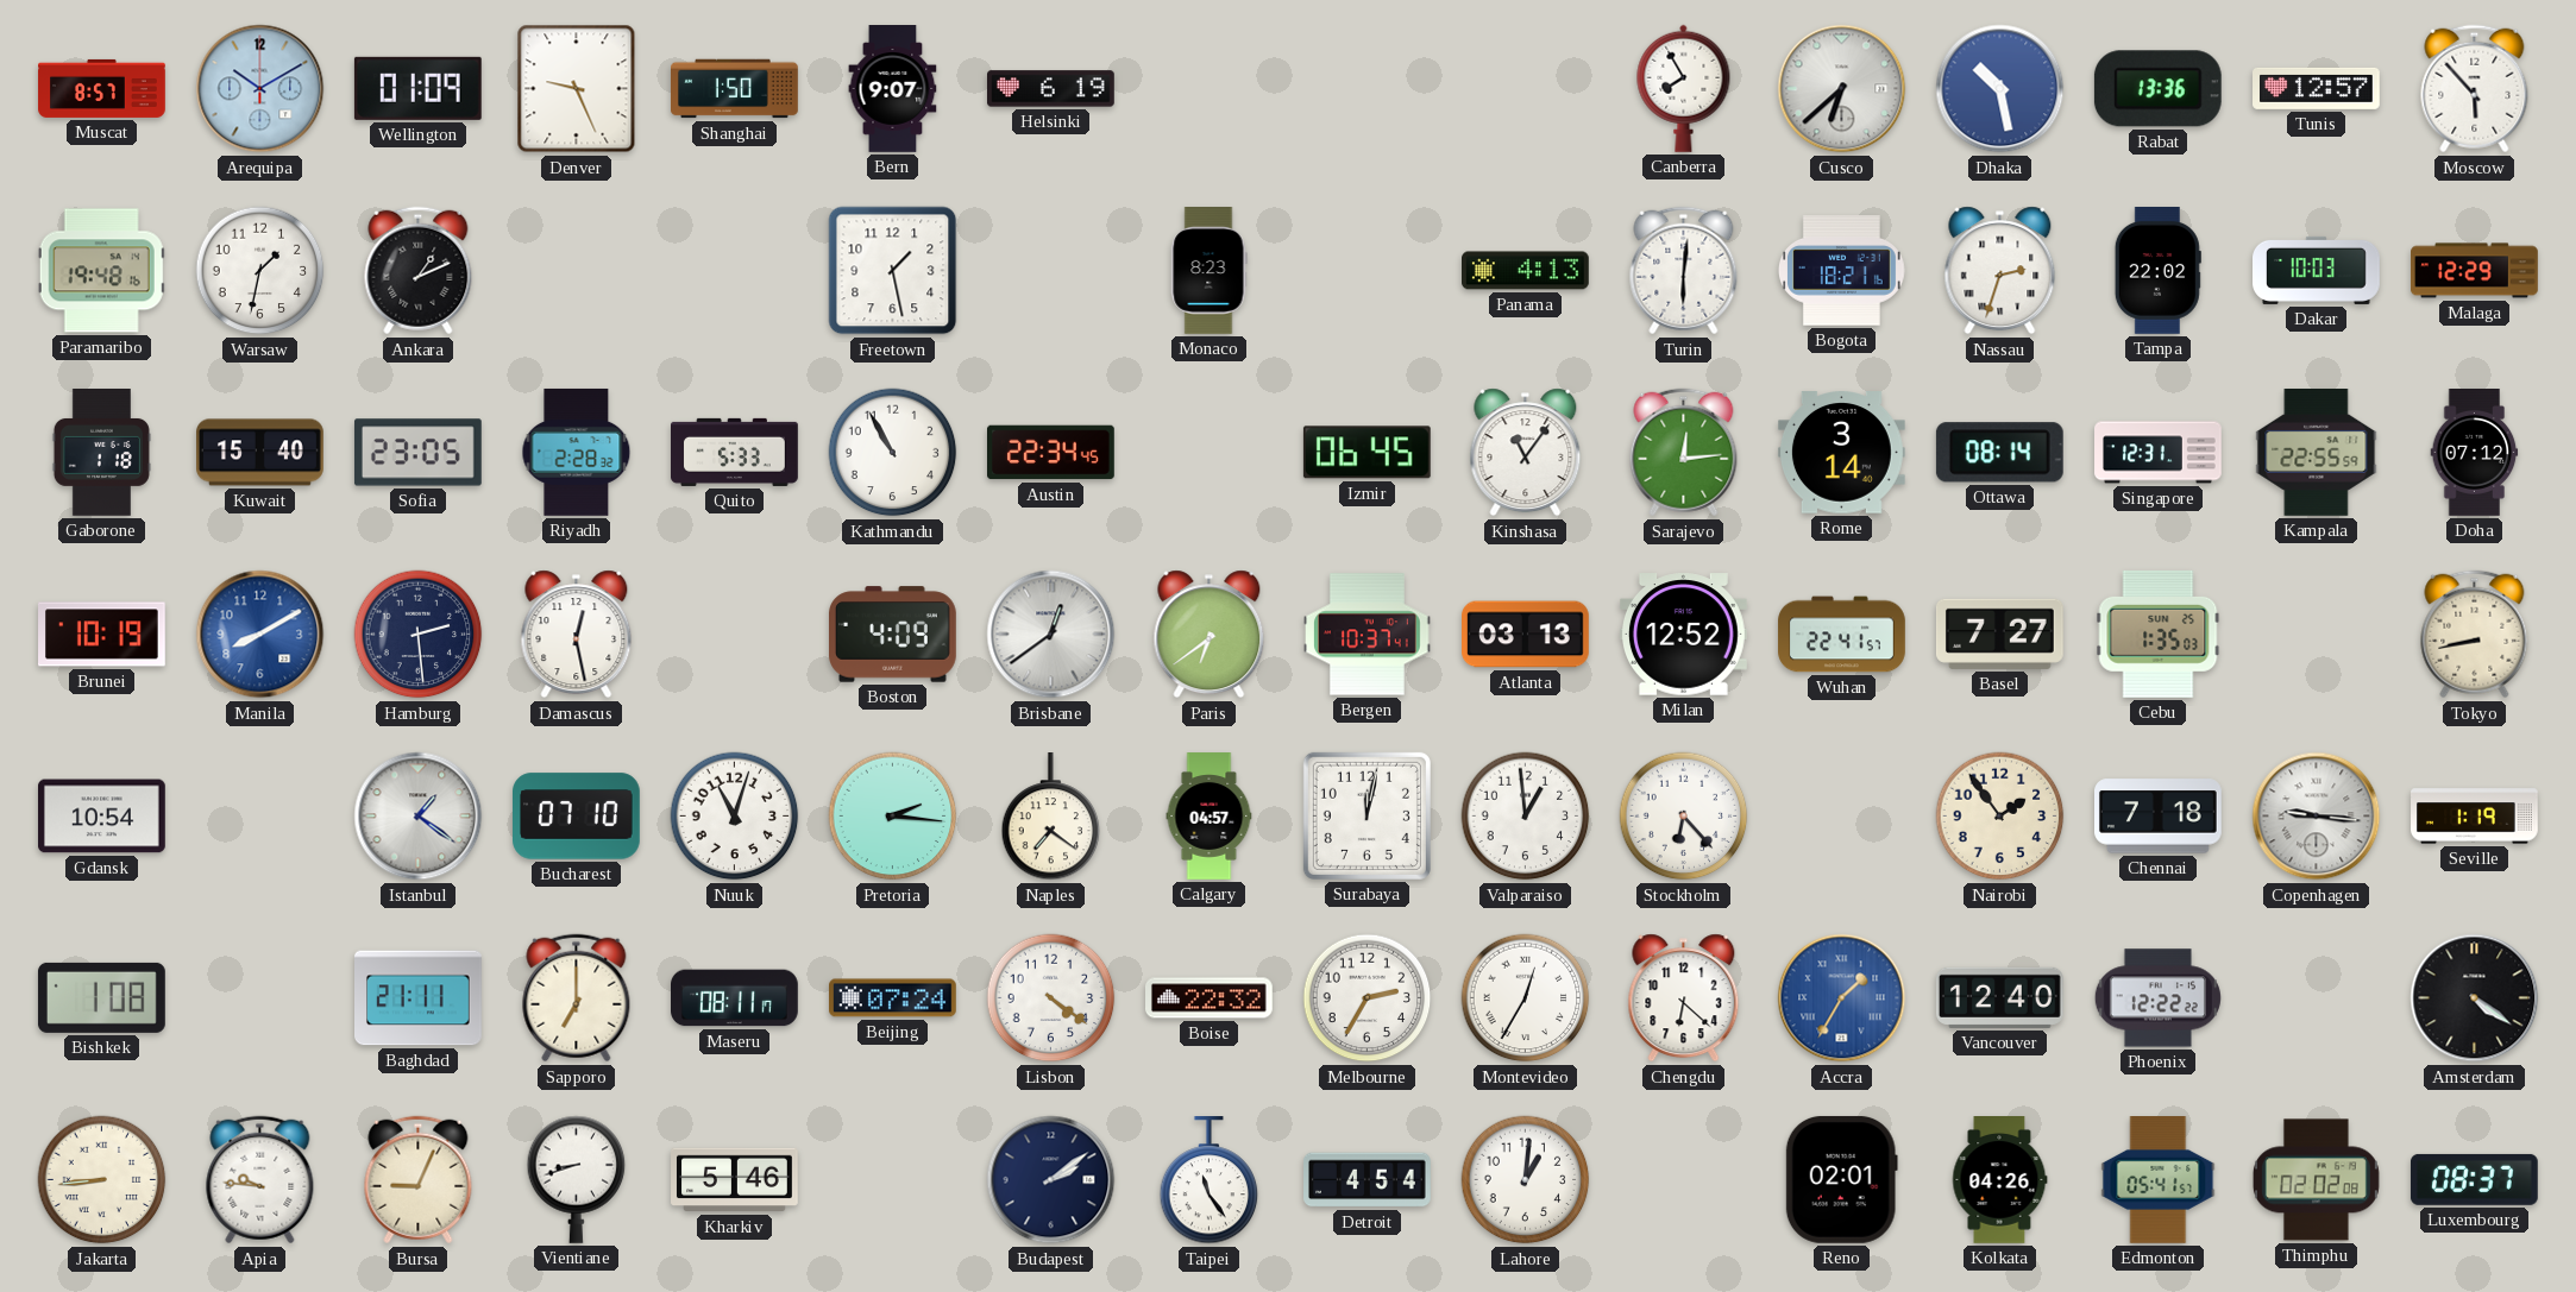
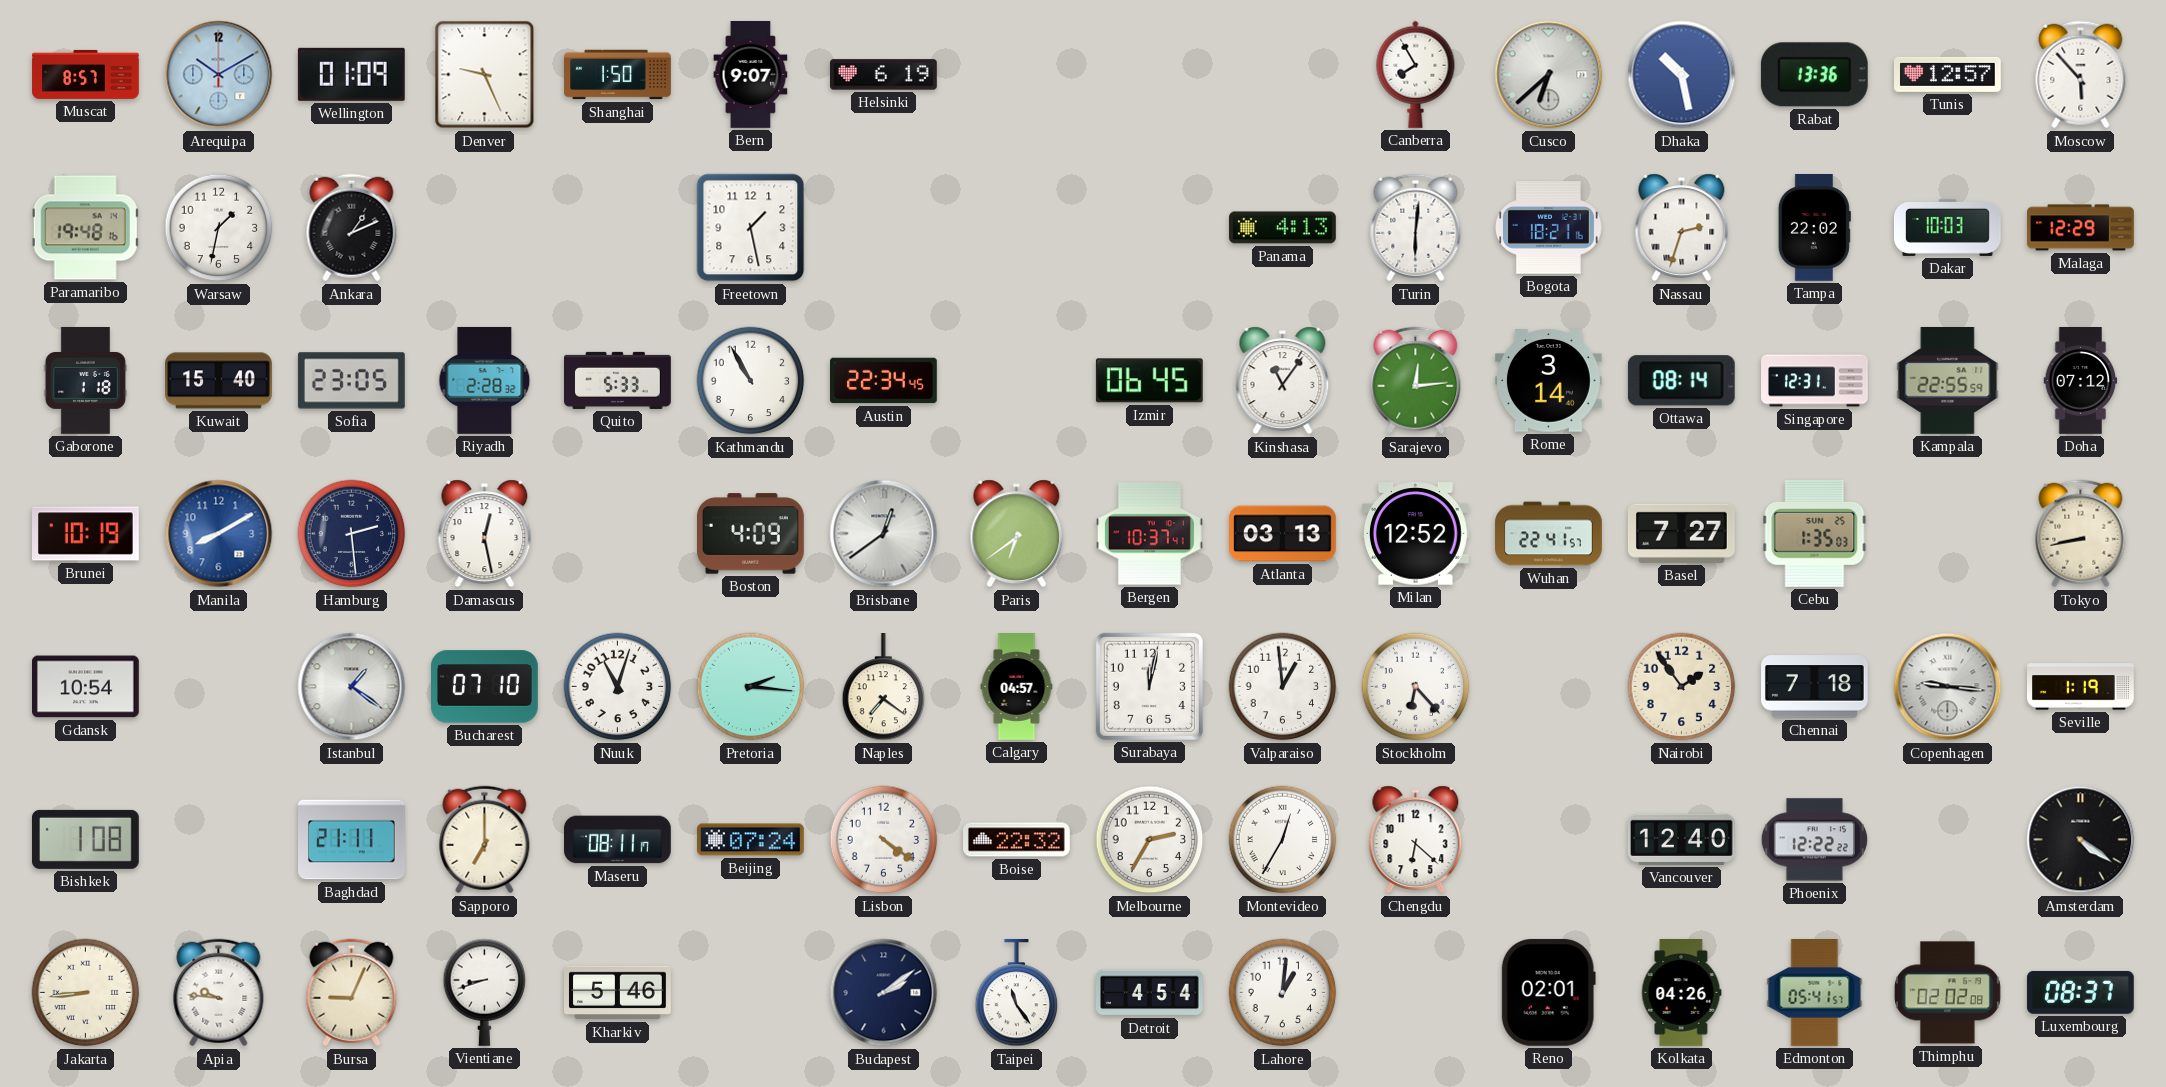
Monaco: 8:23 -> none (1208, 271)
Accra: 1:35 -> none (1842, 998)
